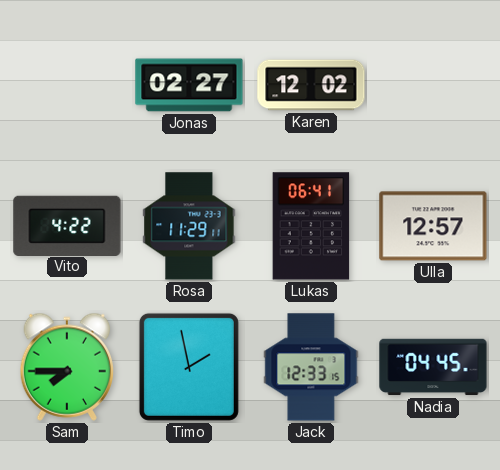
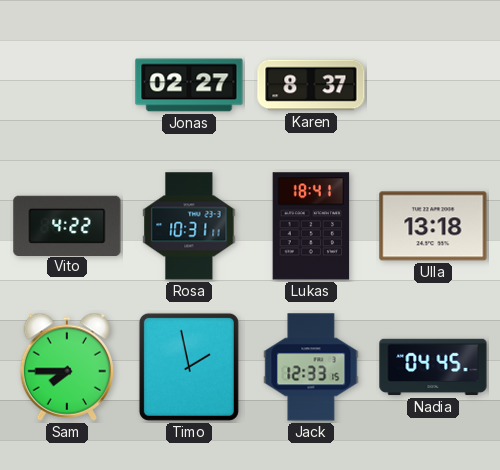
Karen: 12:02 -> 8:37 (311, 85)
Rosa: 11:29 -> 10:31 (189, 226)
Lukas: 06:41 -> 18:41 (311, 226)
Ulla: 12:57 -> 13:18 (433, 226)
